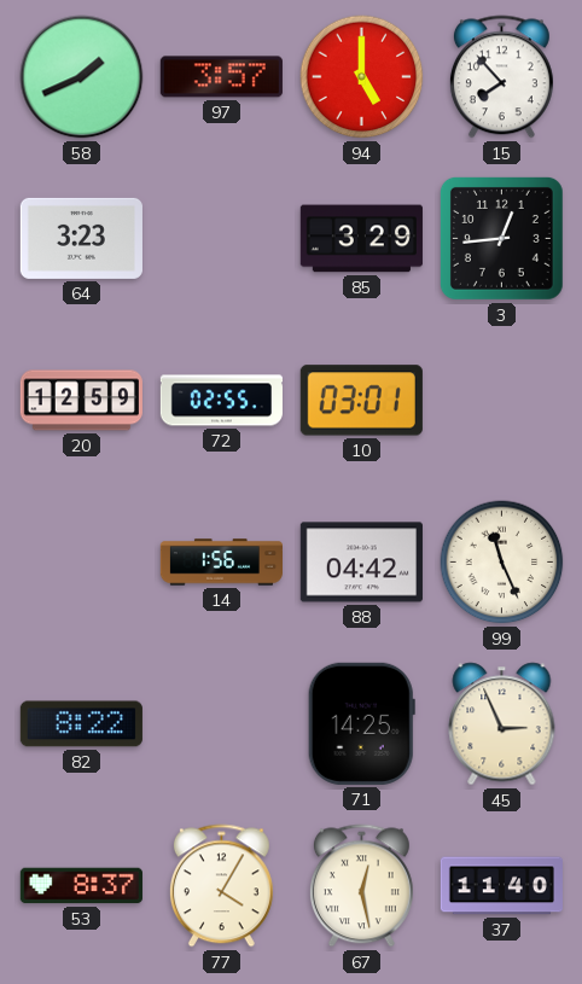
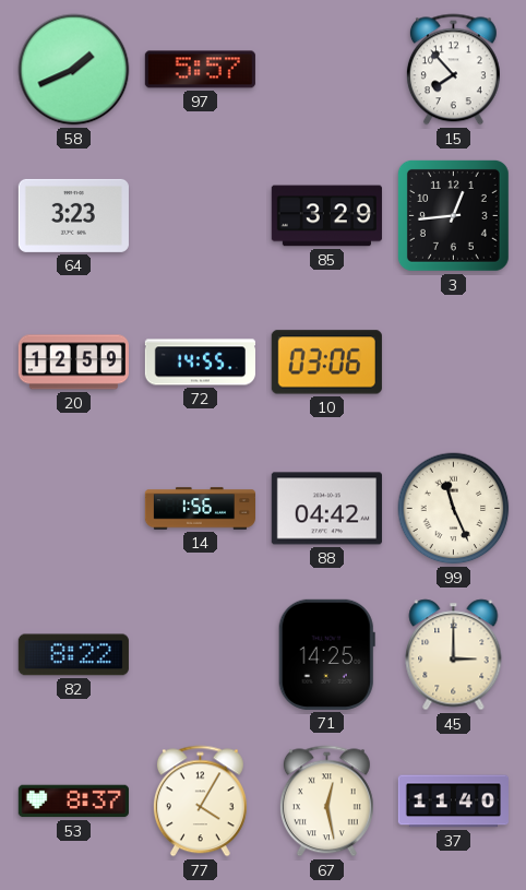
97: 3:57 -> 5:57 (200, 70)
94: 5:00 -> none (362, 77)
72: 02:55 -> 14:55 (200, 363)
10: 03:01 -> 03:06 (326, 363)
45: 2:56 -> 3:00 (454, 655)
